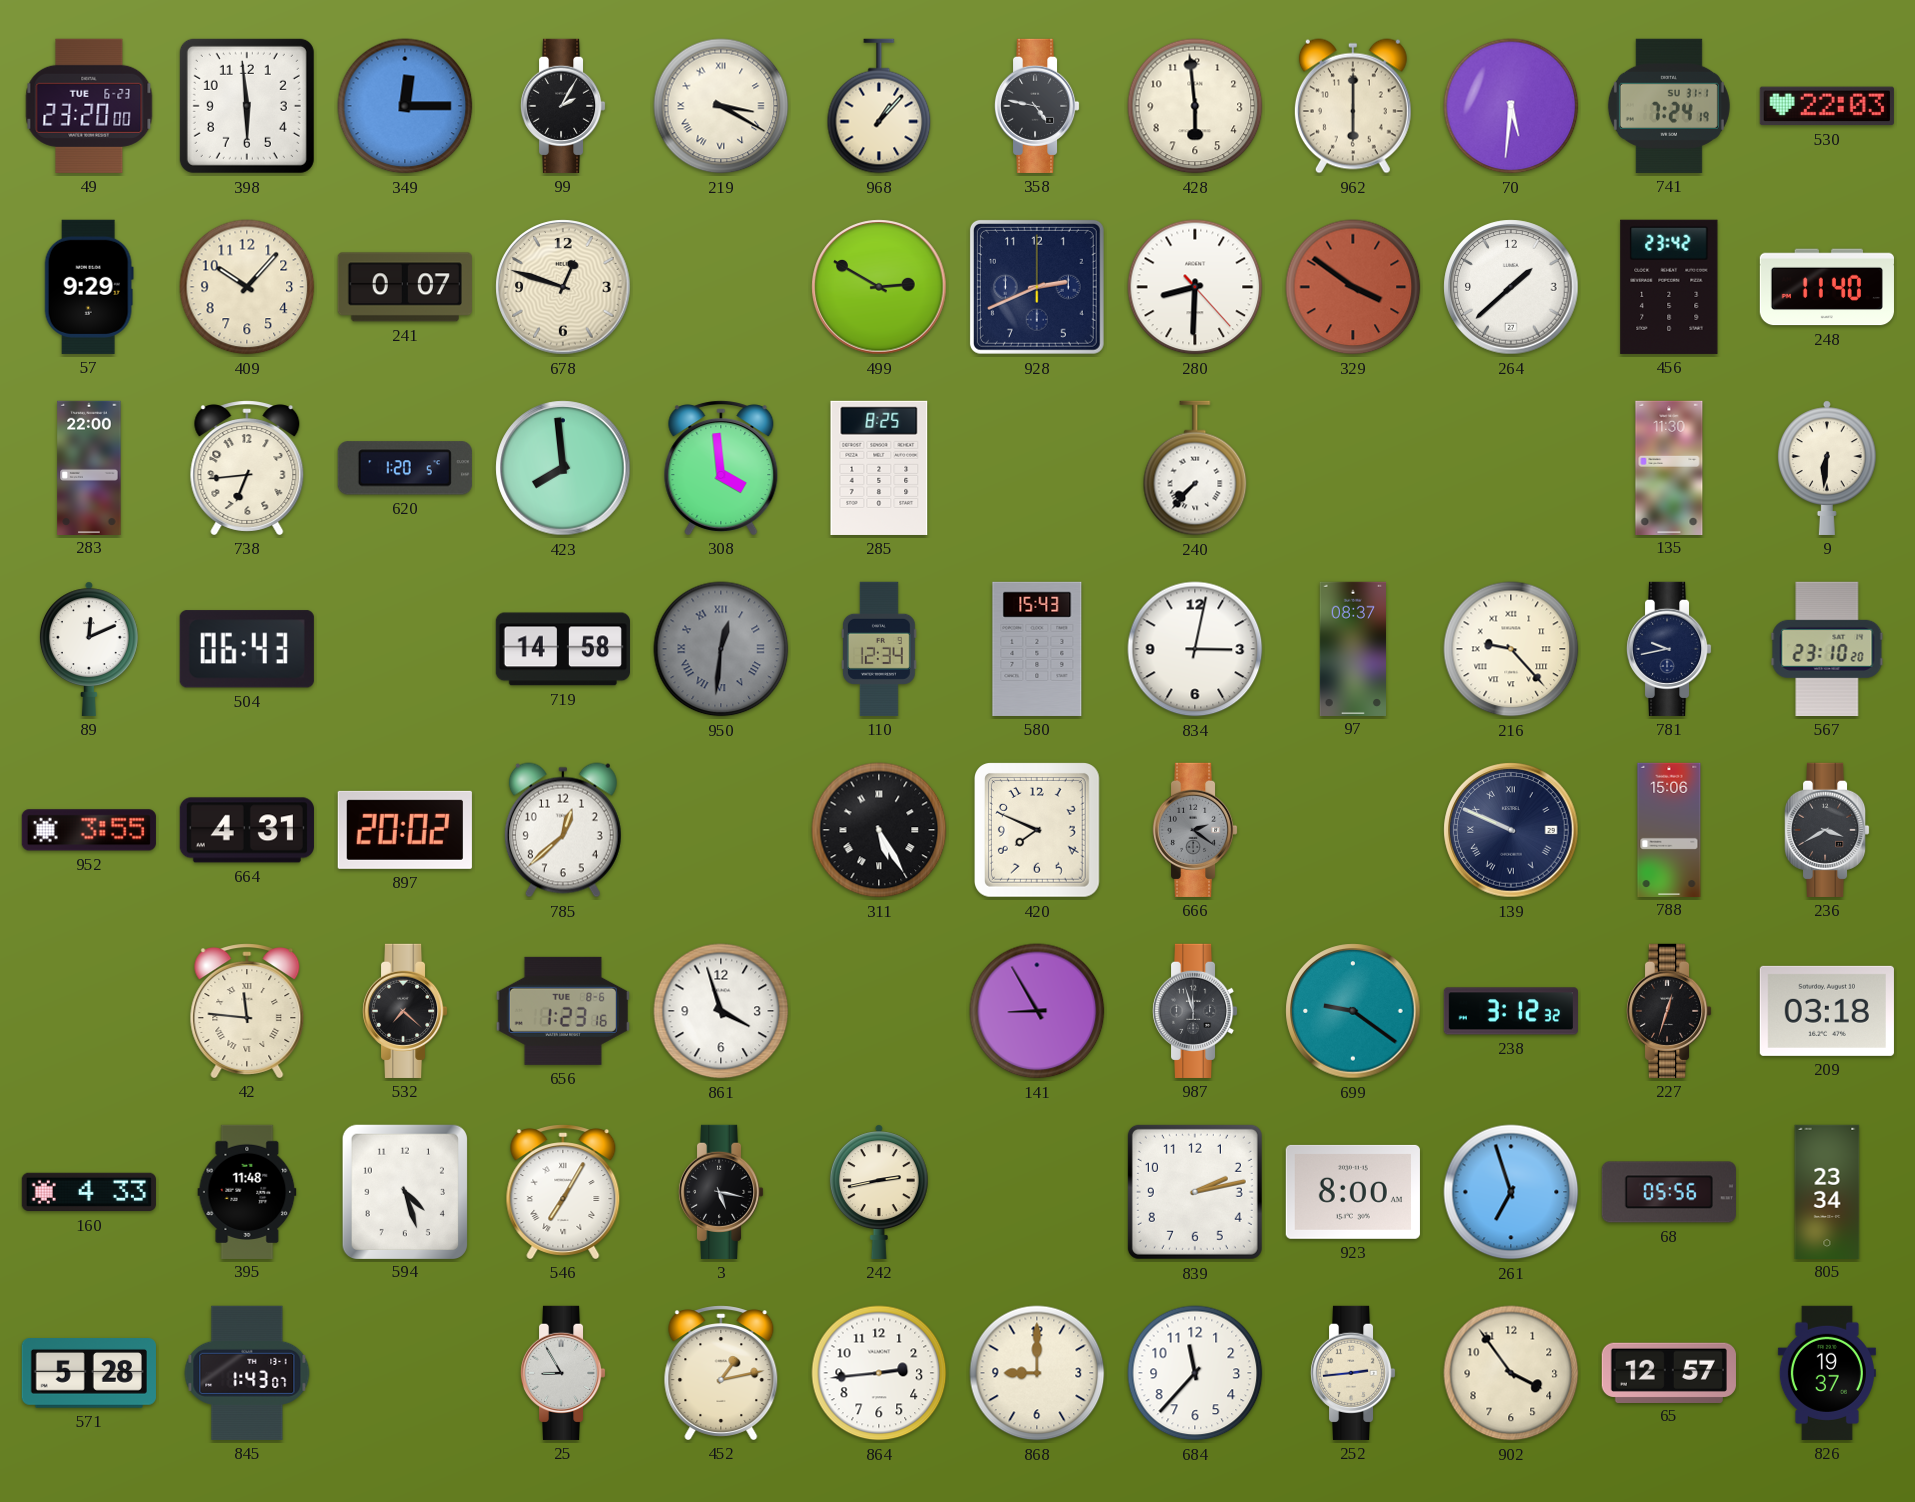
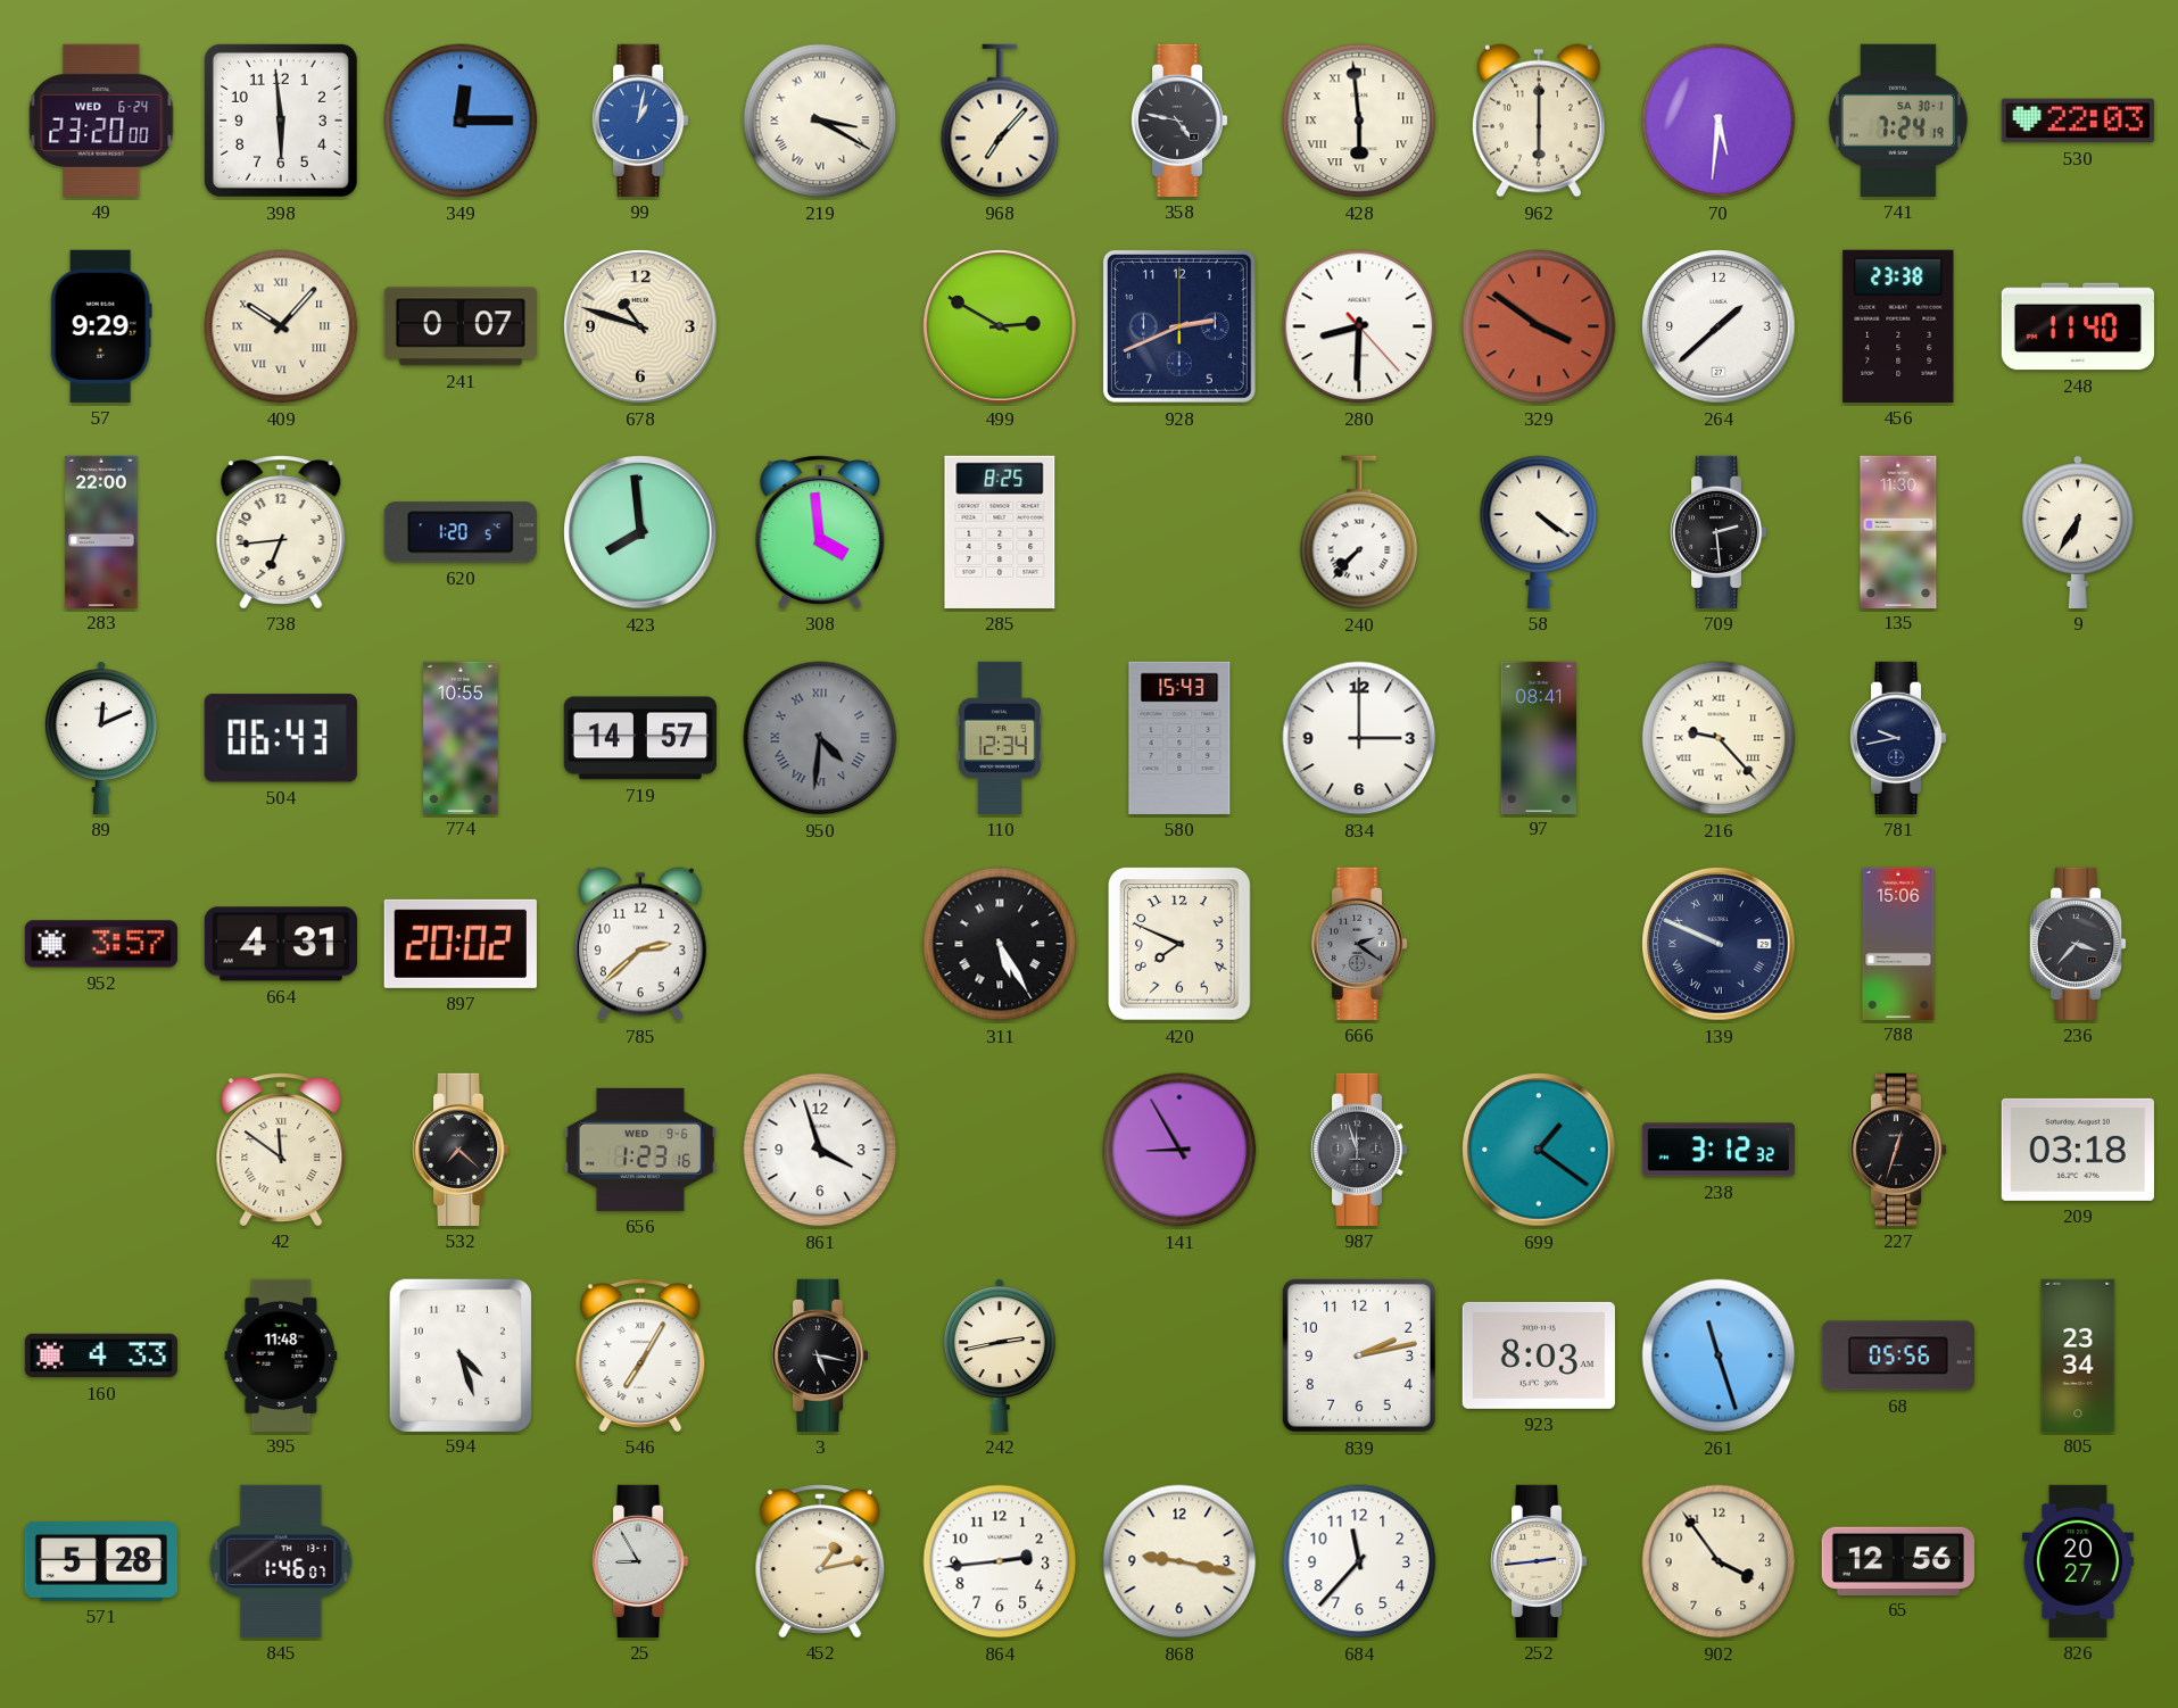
49 date: TUE 6-23 -> WED 6-24 (101, 121)
99: 2:05 -> 1:02 (640, 121)
99 dial: black -> blue (640, 121)
968: 1:07 -> 7:07 (1000, 121)
428 numerals: Arabic -> Roman (1359, 121)
741 date: SU 31-1 -> SA 30-1 (1898, 121)
409 numerals: Arabic -> Roman (281, 326)
678: 12:48 -> 10:48 (640, 326)
456: 23:42 -> 23:38 (1898, 326)
58: none -> 4:21 (1539, 532)
709: none -> 2:29 (1719, 532)
9: 6:31 -> 6:35 (2078, 532)
774: none -> 10:55 (461, 737)
719: 14:58 -> 14:57 (640, 738)
950: 12:31 -> 4:31 (820, 738)
834: 3:02 -> 3:00 (1359, 738)
97: 08:37 -> 08:41 (1538, 737)
567: 23:10 -> none (1827, 649)
952: 3:55 -> 3:57 (101, 944)
785: 12:38 -> 2:38 (640, 944)
236: 3:40 -> 3:37 (2078, 944)
42: 11:46 -> 11:51 (281, 1150)
656 date: TUE 8-6 -> WED 9-6 (640, 1150)
699: 9:21 -> 1:21 (1539, 1150)
923: 8:00 -> 8:03 (1539, 1355)
261: 6:57 -> 11:27 (1719, 1355)
845: 1:43 -> 1:46 (281, 1561)
868: 9:00 -> 9:17 (1179, 1561)
65: 12:57 -> 12:56 (1898, 1560)
826: 19:37 -> 20:27 (2078, 1561)
